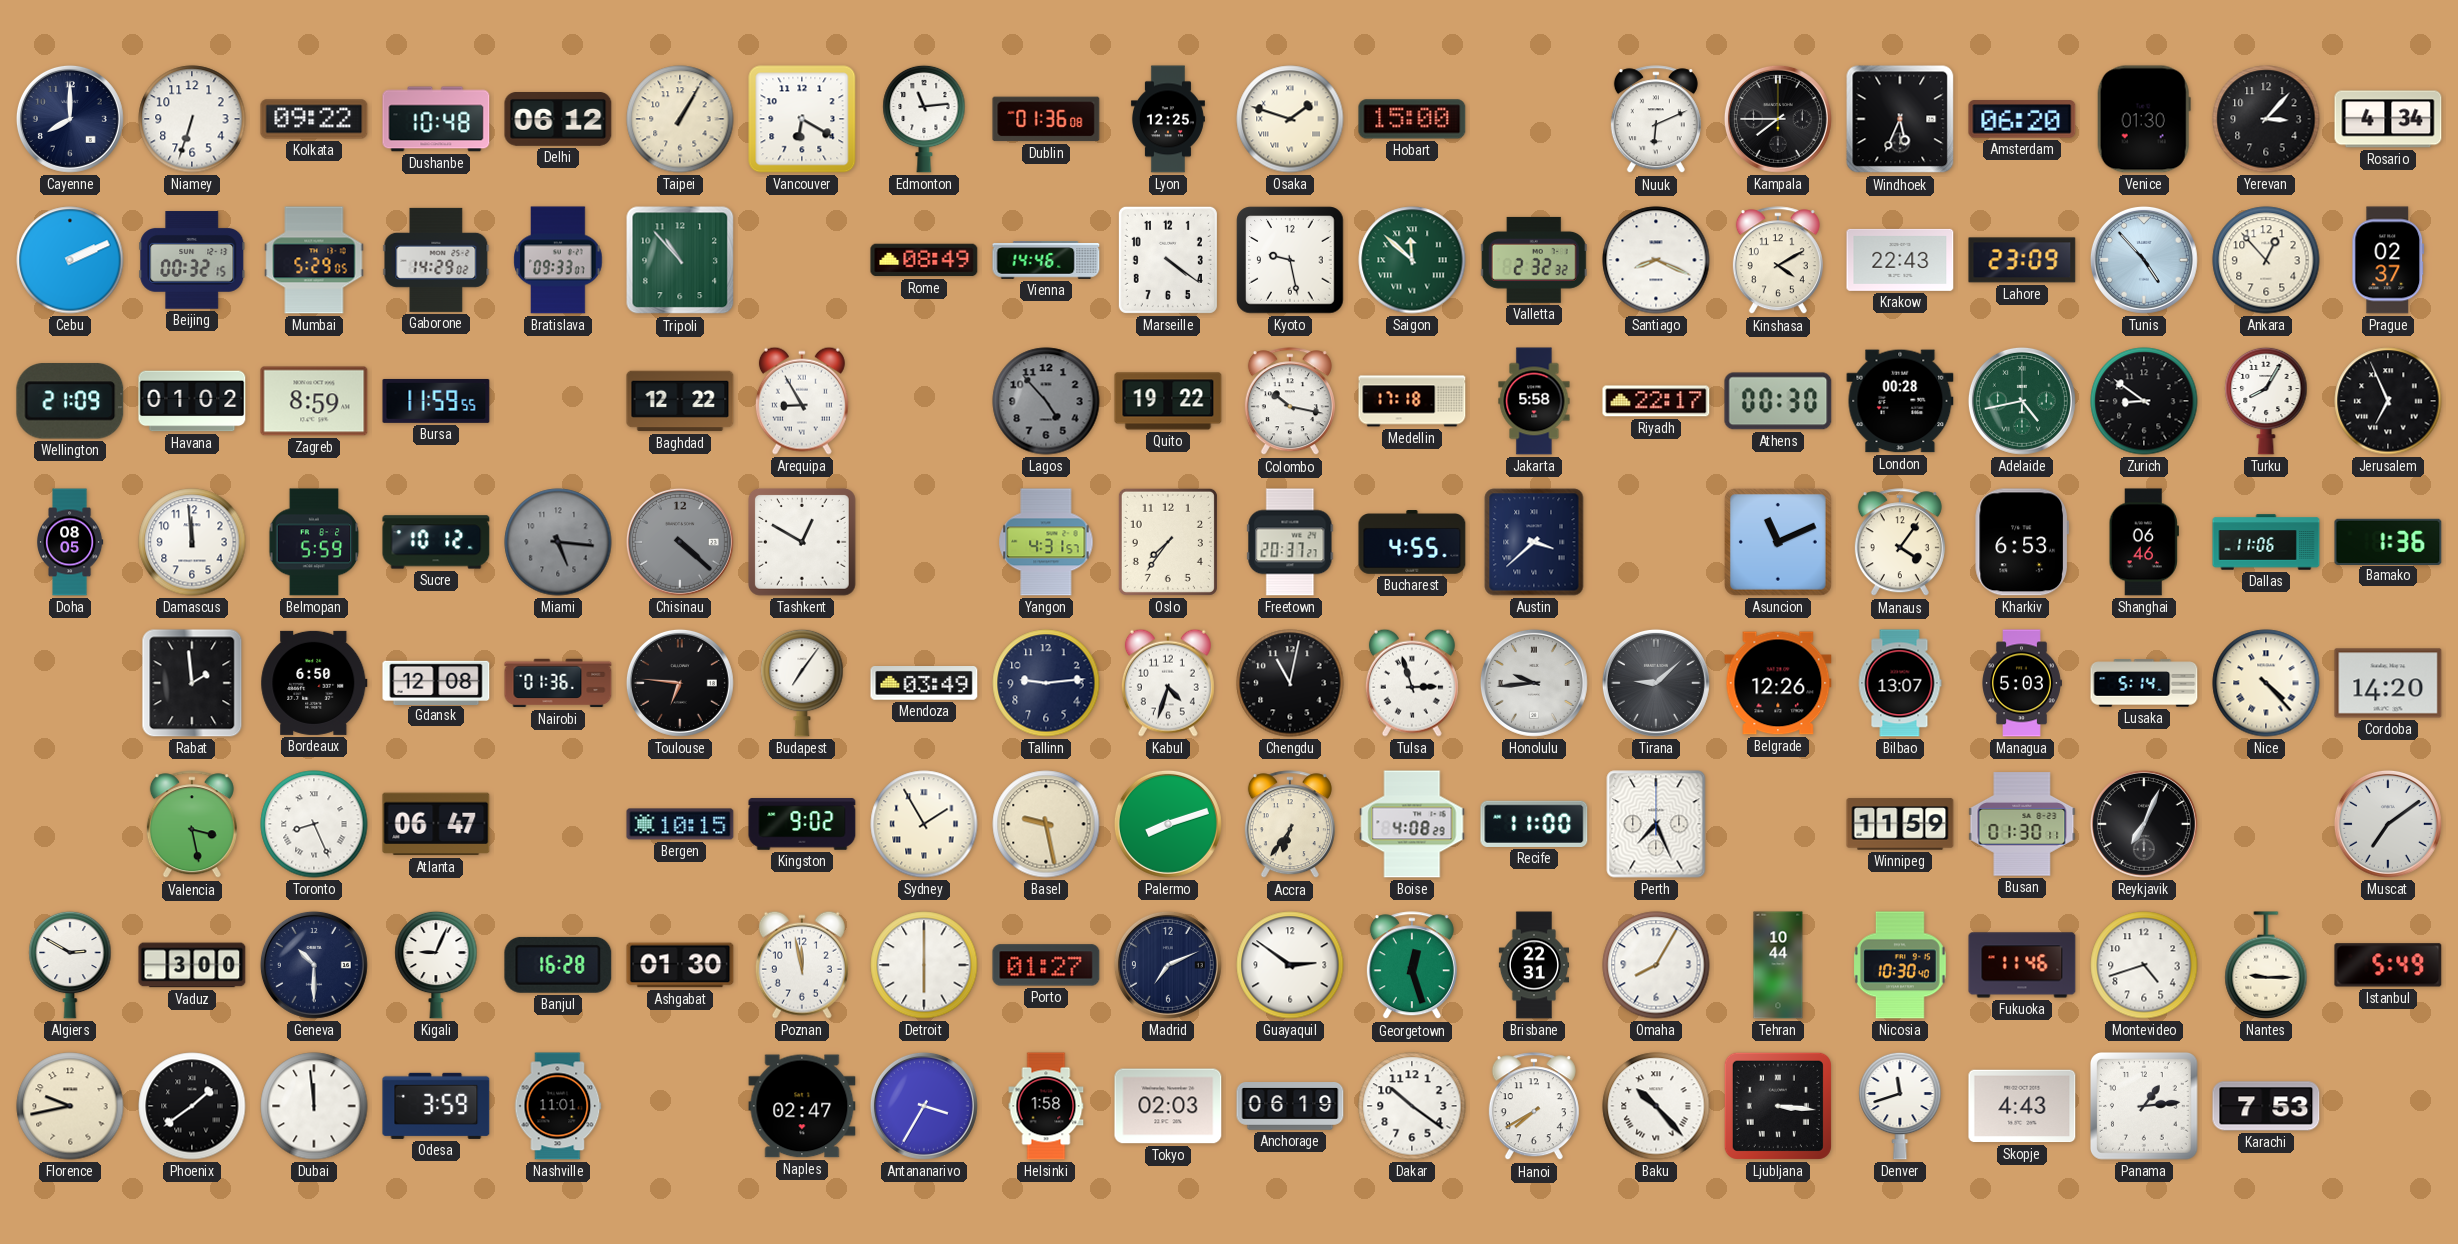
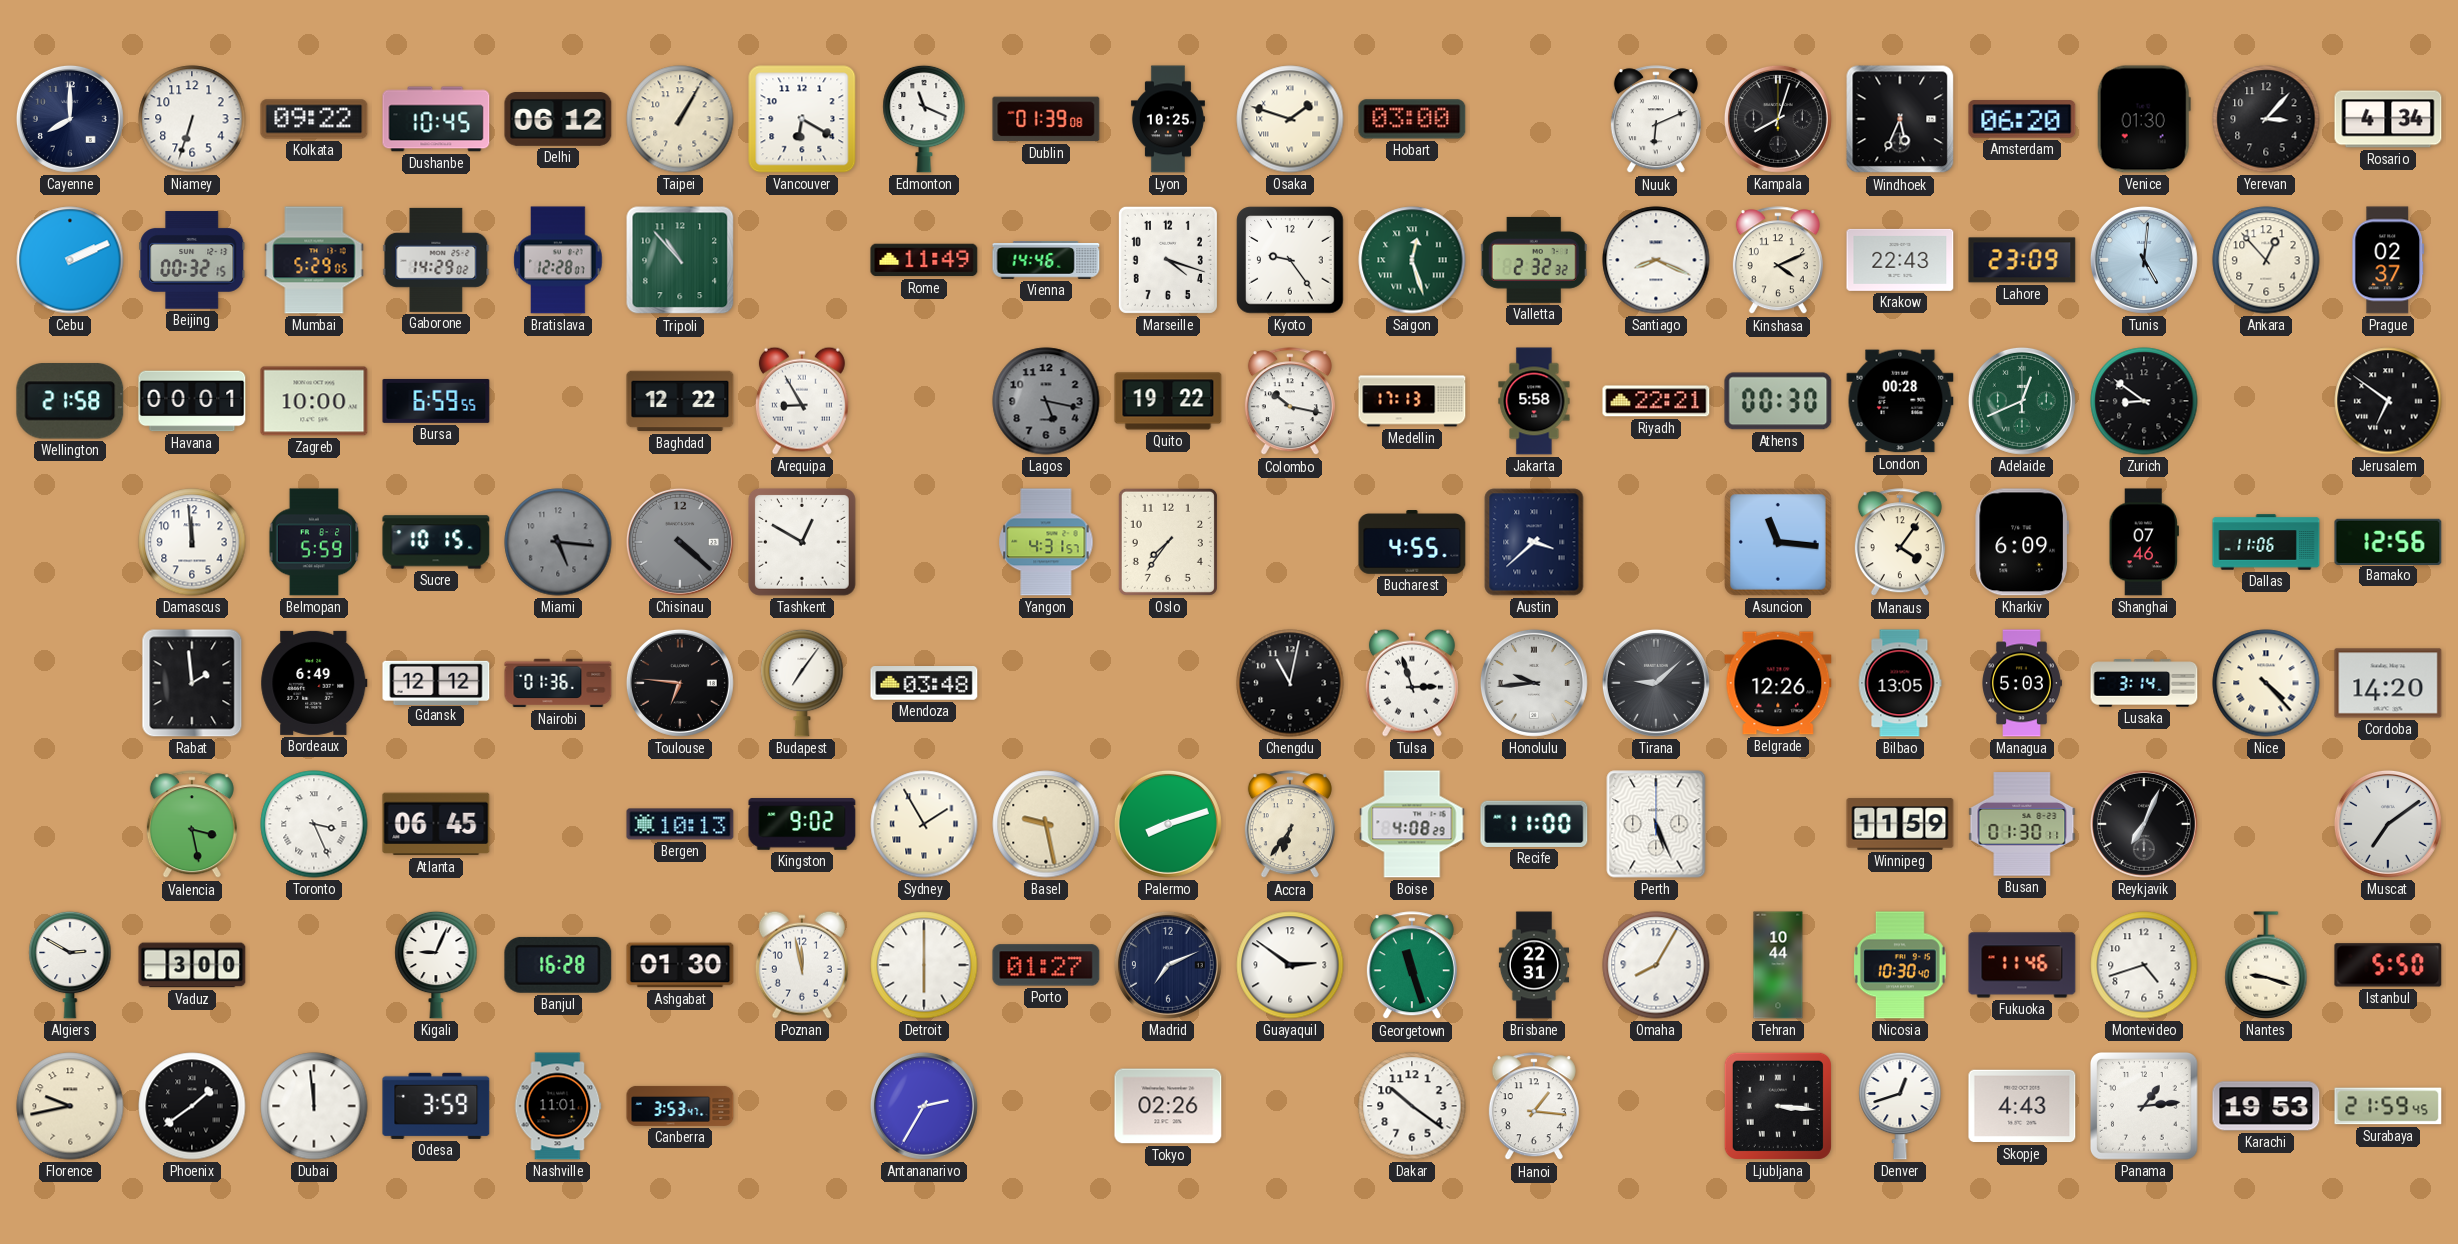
Dushanbe: 10:48 -> 10:45 (436, 119)
Edmonton: 11:14 -> 11:19 (924, 119)
Dublin: 01:36 -> 01:39 (1046, 119)
Lyon: 12:25 -> 10:25 (1168, 119)
Hobart: 15:00 -> 03:00 (1412, 119)
Kampala: 7:45 -> 8:03 (1778, 119)
Bratislava: 09:33 -> 12:28 (558, 260)
Rome: 08:49 -> 11:49 (924, 260)
Marseille: 4:21 -> 4:18 (1168, 260)
Kyoto: 9:28 -> 9:24 (1290, 260)
Saigon: 11:52 -> 12:27 (1412, 260)
Kinshasa: 4:10 -> 4:11 (1778, 261)
Tunis: 4:53 -> 5:01 (2144, 260)
Wellington: 21:09 -> 21:58 (70, 401)
Havana: 01:02 -> 00:01 (192, 401)
Zagreb: 8:59 -> 10:00 (314, 401)
Bursa: 11:59 -> 6:59 (436, 401)
Lagos: 4:53 -> 5:17 (1046, 401)
Medellin: 17:18 -> 17:13 (1412, 401)
Riyadh: 22:17 -> 22:21 (1656, 401)
Adelaide: 4:43 -> 12:41 (2022, 401)
Turku: 8:05 -> none (2266, 401)
Jerusalem: 6:56 -> 6:51 (2388, 401)
Doha: 08:05 -> none (71, 542)
Sucre: 10:12 -> 10:15 (436, 542)
Freetown: 20:37 -> none (1290, 542)
Asuncion: 11:11 -> 11:16 (1779, 543)
Kharkiv: 6:53 -> 6:09 (2021, 542)
Shanghai: 06:46 -> 07:46 (2144, 542)
Bamako: 1:36 -> 12:56 (2388, 541)
Bordeaux: 6:50 -> 6:49 (314, 683)
Gdansk: 12:08 -> 12:12 (436, 682)
Mendoza: 03:49 -> 03:48 (924, 683)
Tallinn: 9:14 -> none (1046, 683)
Kabul: 4:33 -> none (1168, 683)
Bilbao: 13:07 -> 13:05 (1900, 683)
Lusaka: 5:14 -> 3:14 (2144, 683)
Toronto: 8:26 -> 3:26 (314, 824)
Atlanta: 06:47 -> 06:45 (436, 824)
Bergen: 10:15 -> 10:13 (680, 824)
Perth: 7:26 -> 5:26 (1656, 824)
Geneva: 10:30 -> none (314, 965)
Georgetown: 12:27 -> 11:27 (1412, 966)
Nantes: 9:15 -> 9:18 (2266, 965)
Istanbul: 5:49 -> 5:50 (2388, 965)
Canberra: none -> 3:53 (680, 1106)
Naples: 02:47 -> none (802, 1106)
Antananarivo: 3:35 -> 2:35 (924, 1106)
Helsinki: 1:58 -> none (1046, 1106)
Tokyo: 02:03 -> 02:26 (1168, 1106)
Anchorage: 06:19 -> none (1290, 1107)
Hanoi: 7:40 -> 1:16 (1534, 1107)
Baku: 10:23 -> none (1656, 1106)
Denver: 11:42 -> 12:42 (1900, 1106)
Karachi: 7:53 -> 19:53 (2266, 1106)
Surabaya: none -> 21:59 (2388, 1106)
